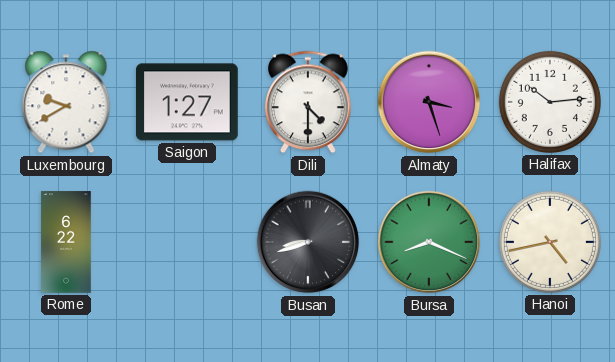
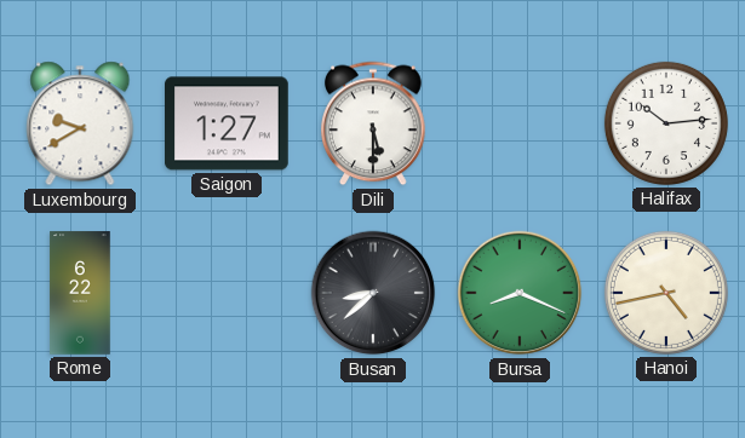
Dili: 4:30 -> 5:30 (373, 123)
Almaty: 3:27 -> none (429, 102)
Busan: 8:42 -> 8:38 (373, 293)
